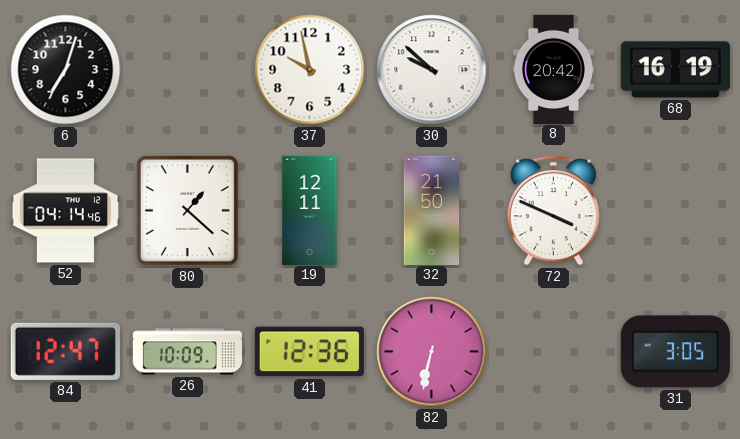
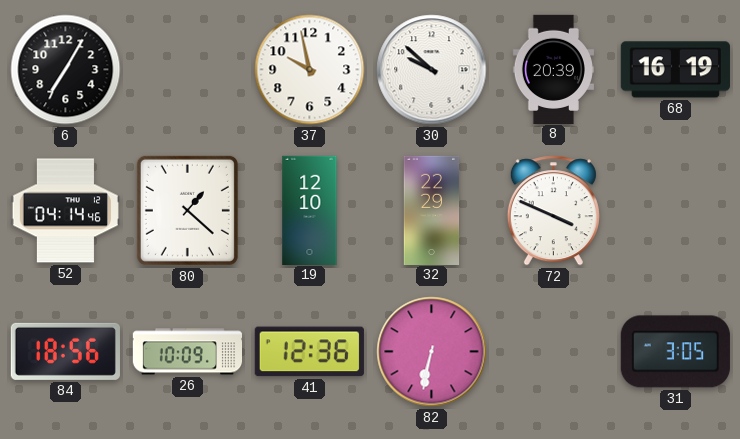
6: 7:03 -> 7:05 (66, 70)
8: 20:42 -> 20:39 (553, 69)
19: 12:11 -> 12:10 (310, 210)
32: 21:50 -> 22:29 (432, 210)
84: 12:47 -> 18:56 (65, 351)
